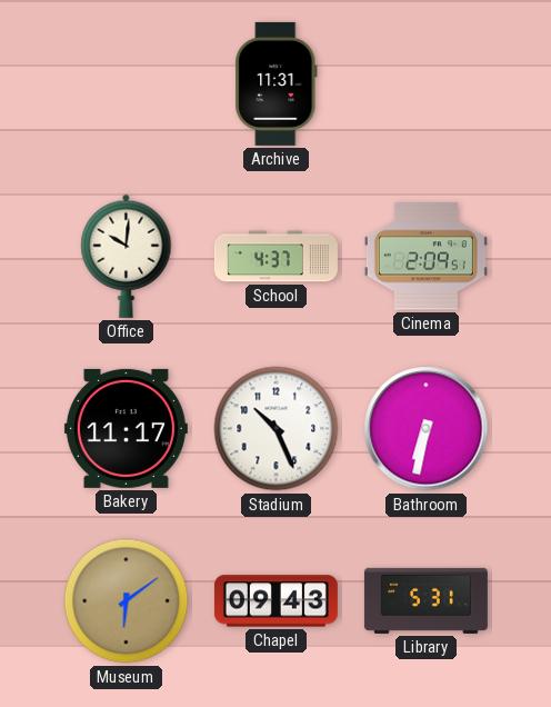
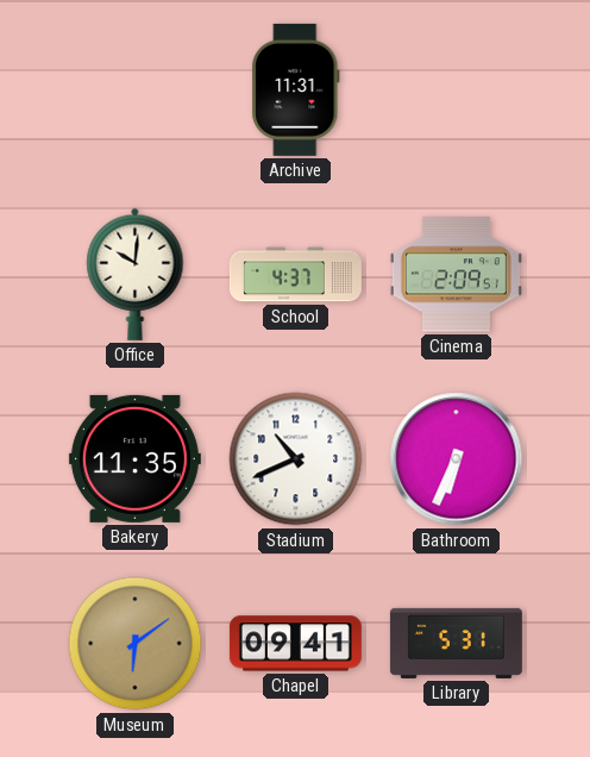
Bakery: 11:17 -> 11:35 (134, 458)
Stadium: 10:26 -> 10:41 (296, 459)
Bathroom: 6:32 -> 6:34 (457, 459)
Chapel: 09:43 -> 09:41 (295, 644)
